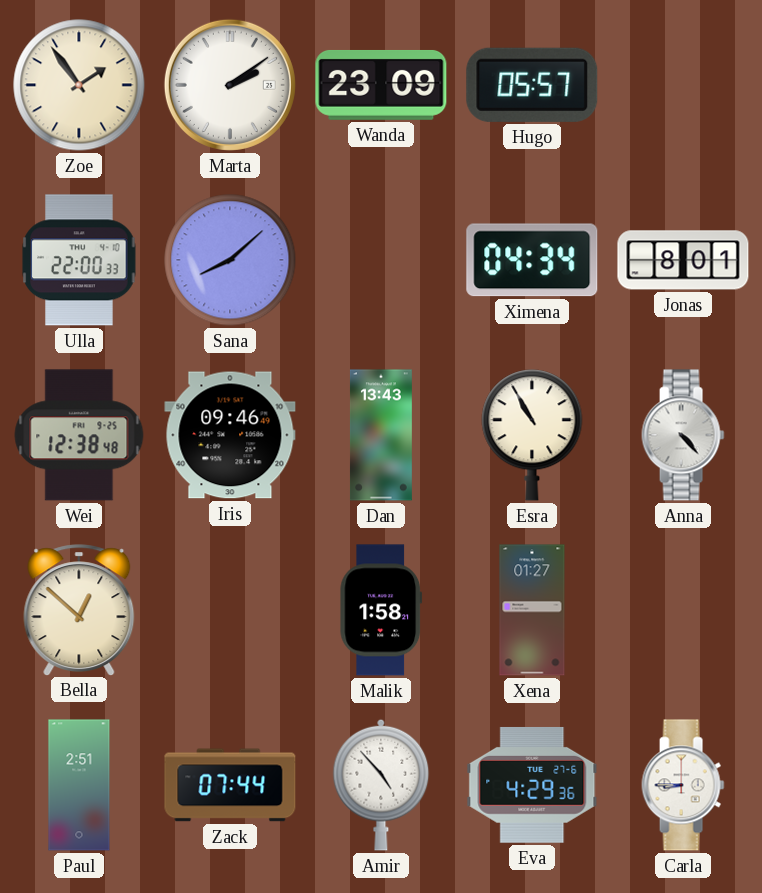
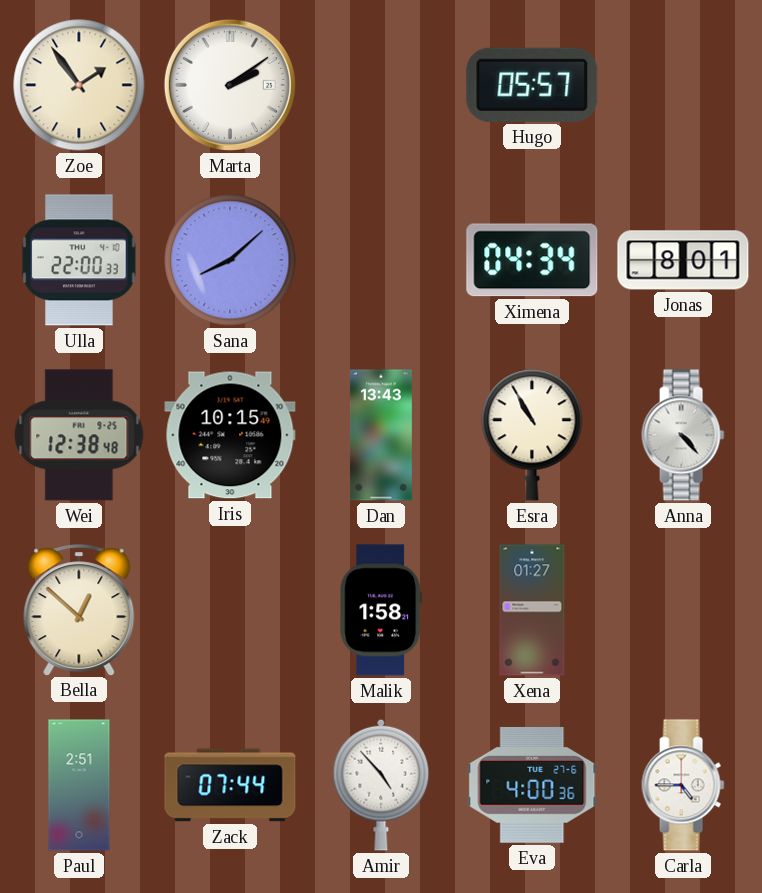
Wanda: 23:09 -> none (381, 85)
Iris: 09:46 -> 10:15 (230, 435)
Eva: 4:29 -> 4:00 (532, 785)
Carla: 8:45 -> 4:45 (683, 785)
